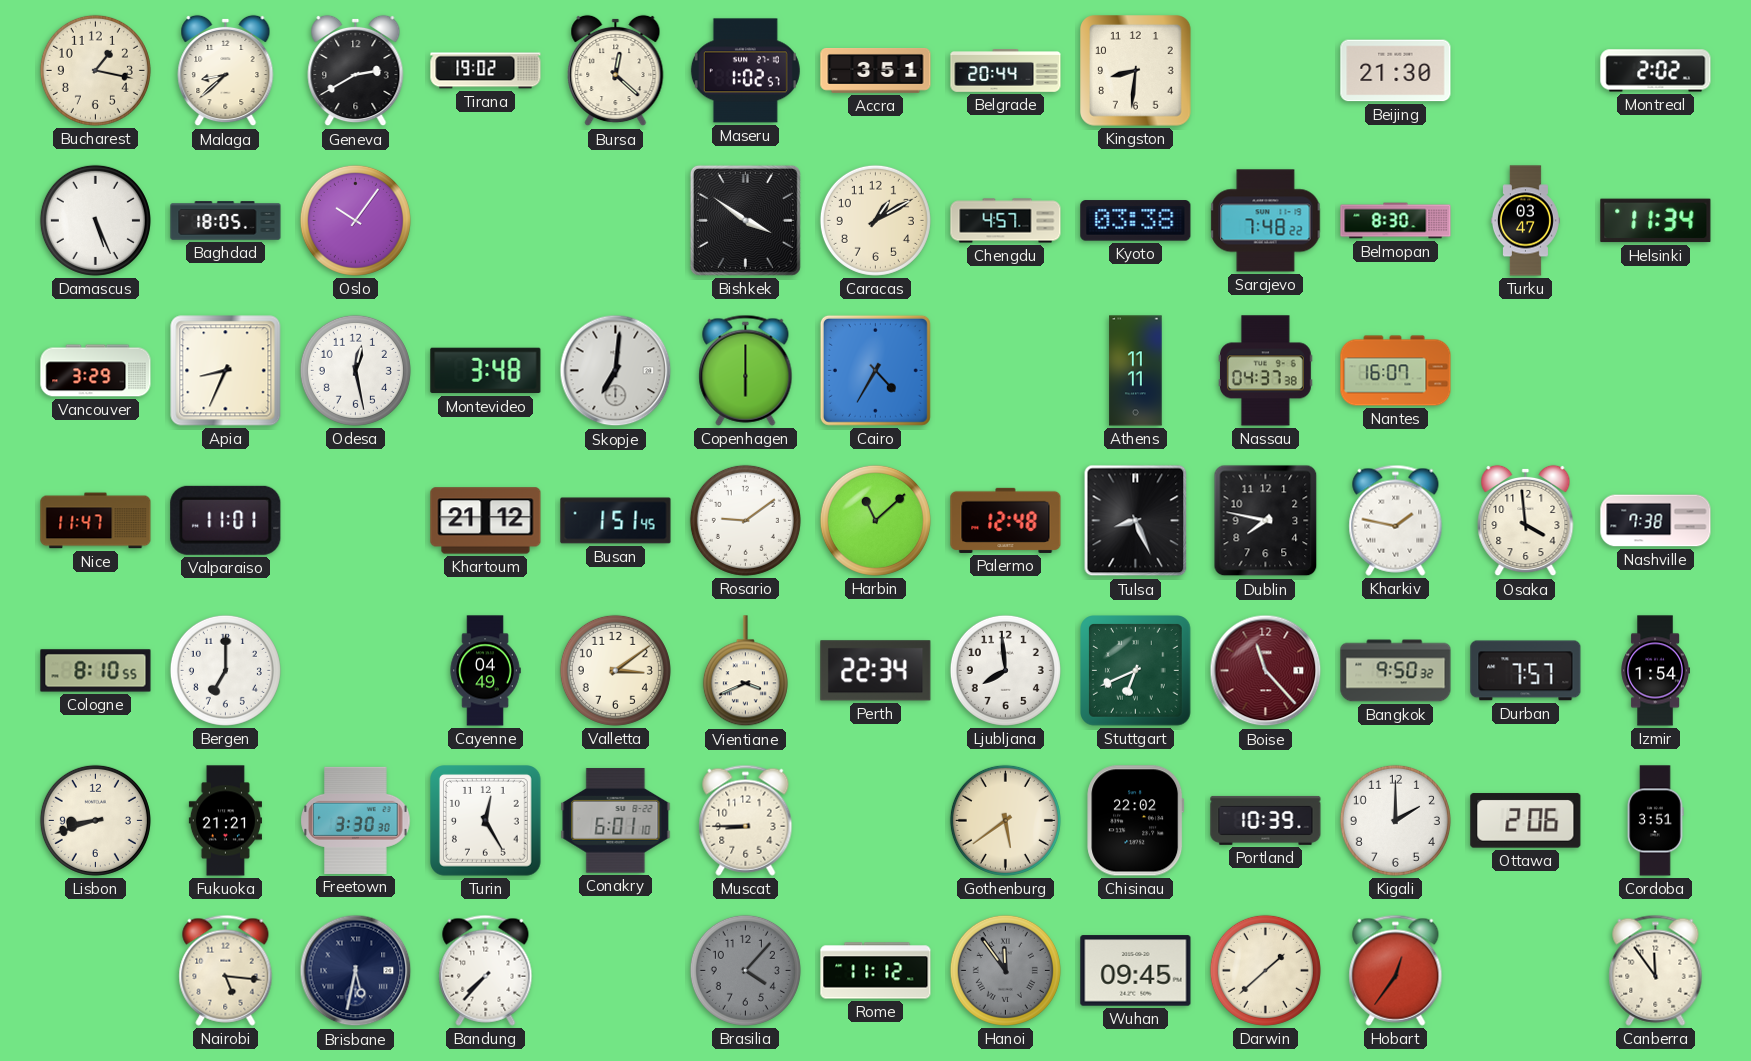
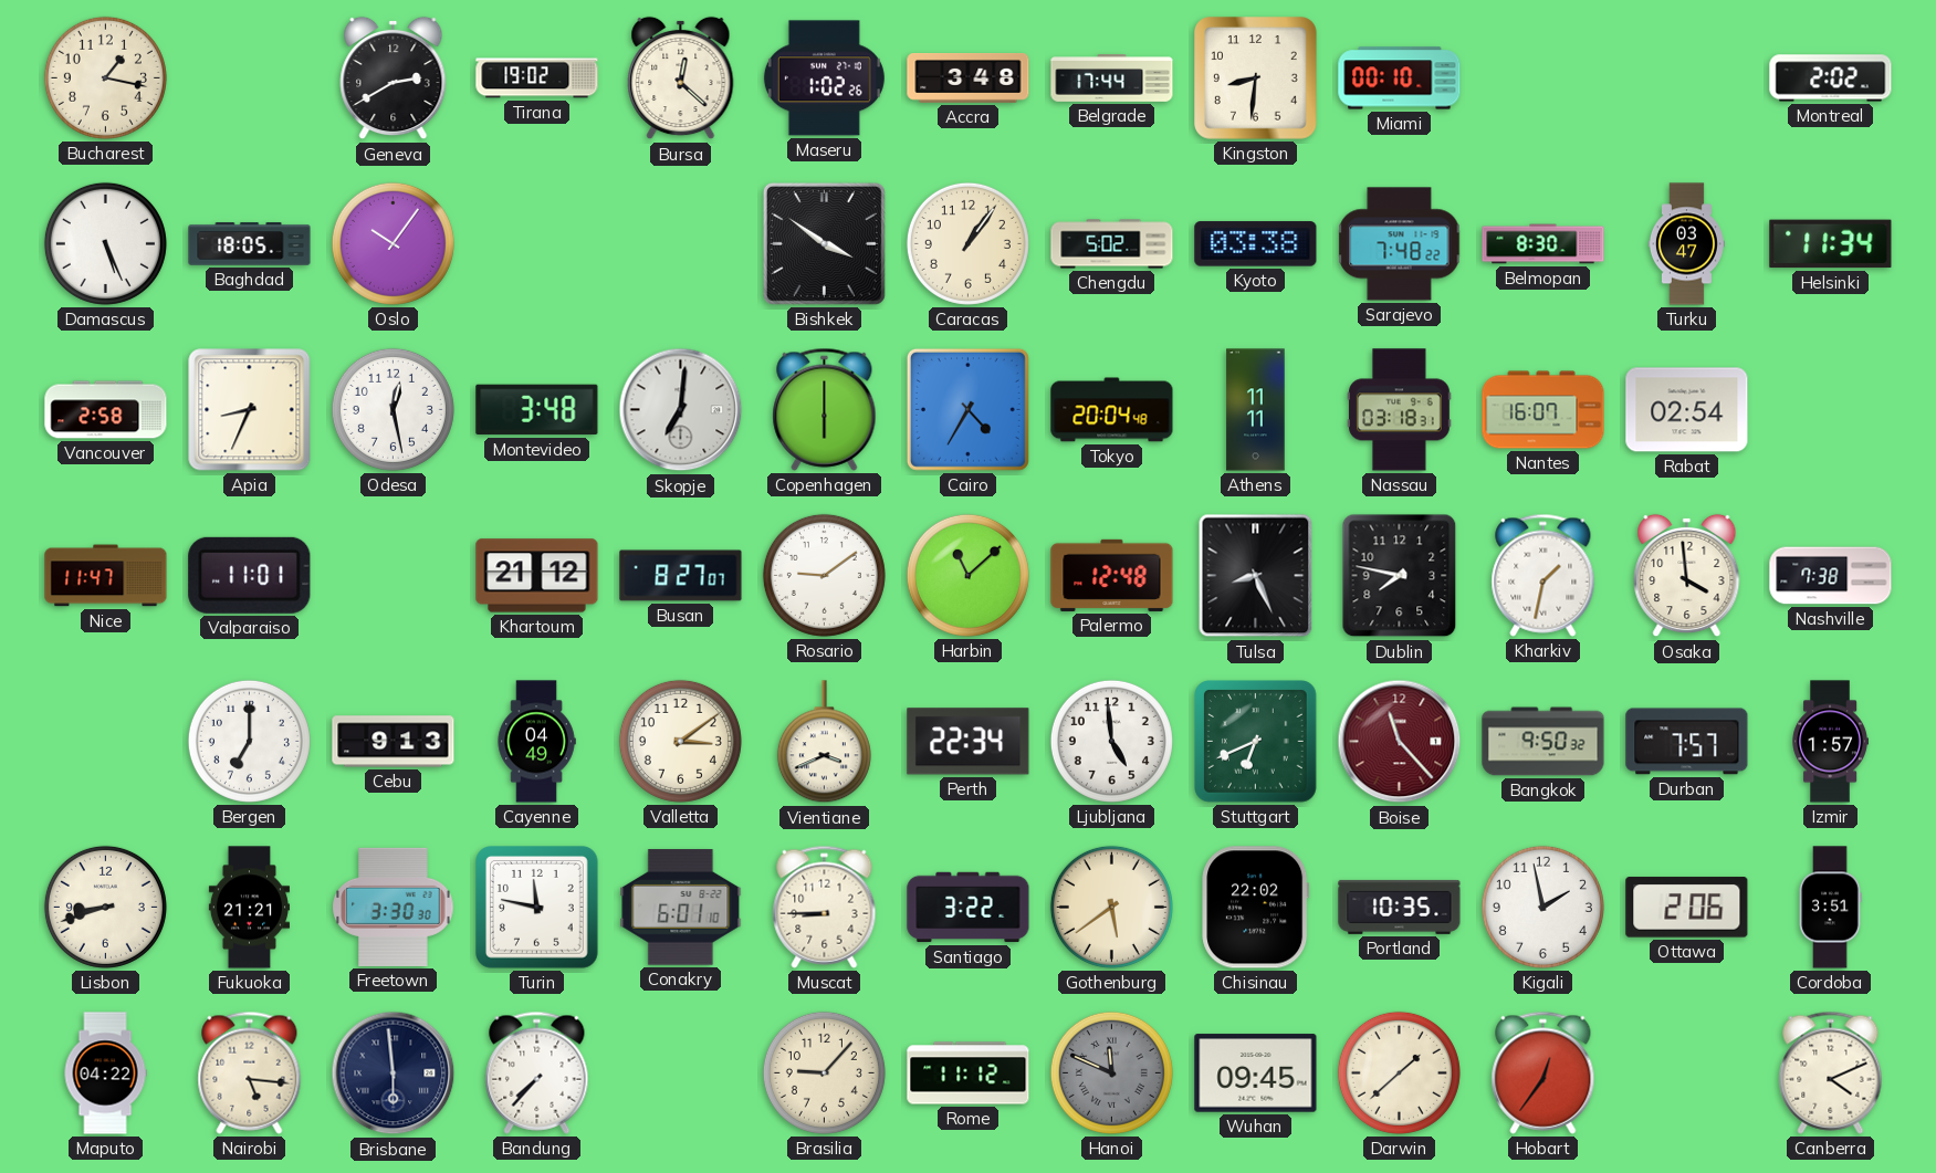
Malaga: 8:38 -> none (226, 71)
Maseru: 1:02:57 -> 1:02:26 (824, 78)
Accra: 3:51 -> 3:48 (969, 78)
Belgrade: 20:44 -> 17:44 (1112, 78)
Miami: none -> 00:10 (1400, 78)
Beijing: 21:30 -> none (1396, 71)
Caracas: 1:10 -> 1:06 (967, 243)
Chengdu: 4:57 -> 5:02 (1112, 244)
Vancouver: 3:29 -> 2:58 (106, 410)
Tokyo: none -> 20:04 (1112, 410)
Nassau: 04:37 -> 03:18 (1399, 410)
Rabat: none -> 02:54 (1687, 410)
Busan: 1:51 -> 8:27 (681, 576)
Kharkiv: 1:47 -> 1:32 (1543, 575)
Cologne: 8:10 -> none (96, 671)
Cebu: none -> 9:13 (394, 742)
Ljubljana: 7:59 -> 4:59 (1111, 741)
Izmir: 1:54 -> 1:57 (1830, 742)
Turin: 12:25 -> 11:47 (537, 908)
Santiago: none -> 3:22 (969, 908)
Portland: 10:39 -> 10:35 (1400, 907)
Kigali: 2:00 -> 1:58 (1542, 907)
Maputo: none -> 04:22 (105, 1073)
Brisbane: 5:32 -> 5:59 (394, 1073)
Brasilia: 4:07 -> 9:07 (824, 1072)
Brasilia dial: grey -> cream (824, 1072)
Hanoi: 11:54 -> 11:49 (1111, 1072)
Canberra: 11:54 -> 4:11 (1831, 1072)
